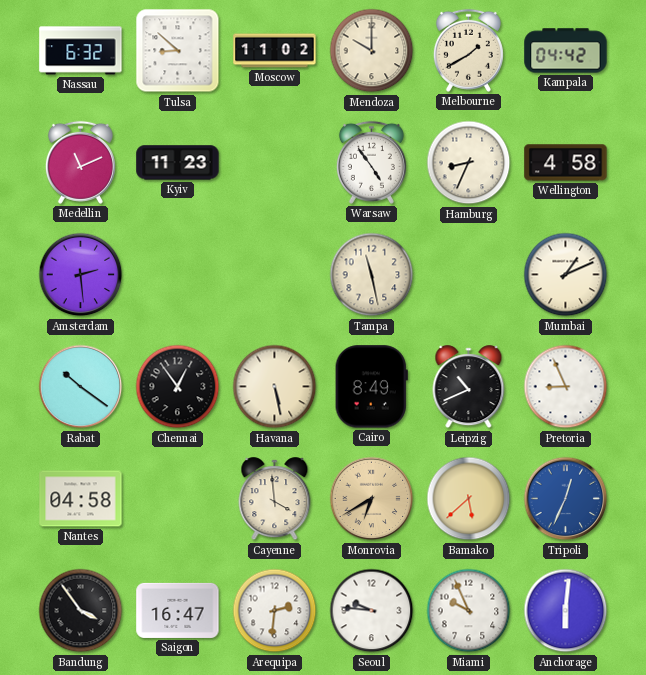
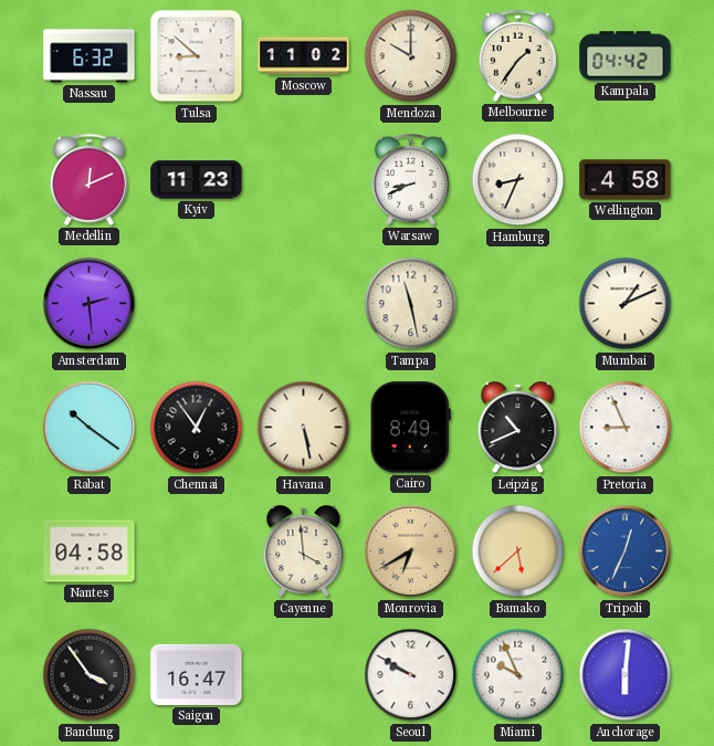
Melbourne: 1:40 -> 1:36 (517, 55)
Medellin: 11:11 -> 12:11 (88, 179)
Warsaw: 4:54 -> 8:41 (410, 179)
Arequipa: 2:31 -> none (275, 611)
Seoul: 9:46 -> 9:50 (411, 675)
